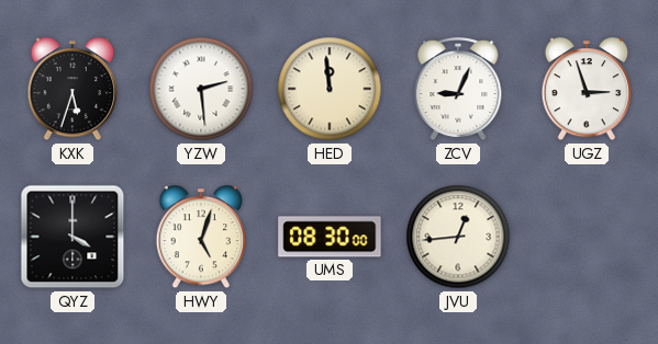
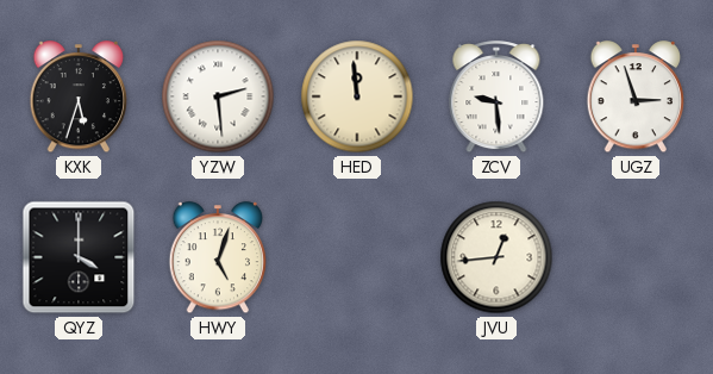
ZCV: 9:04 -> 9:29 (496, 98)
UMS: 08:30 -> none (330, 237)
